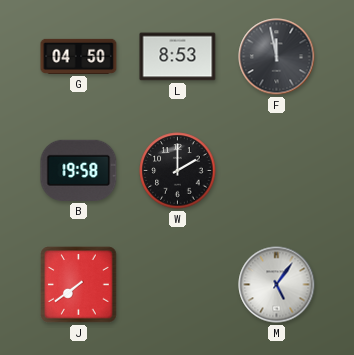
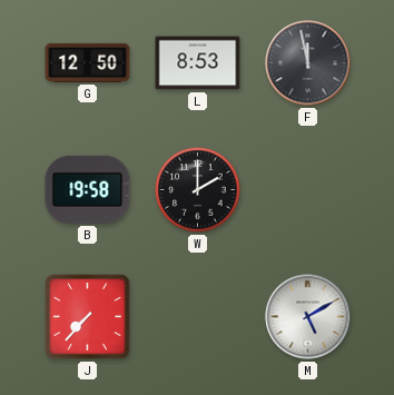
G: 04:50 -> 12:50 (88, 62)
J: 7:39 -> 7:37 (88, 317)
M: 5:06 -> 5:10 (308, 317)
